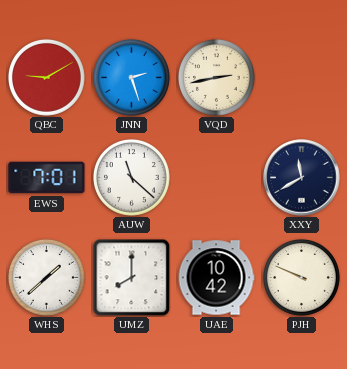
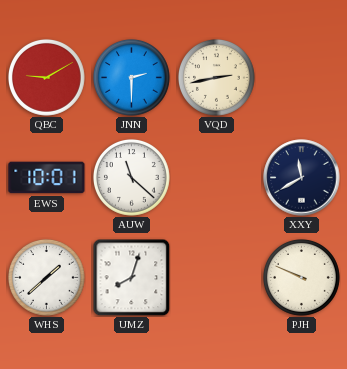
JNN: 2:27 -> 2:30 (131, 77)
EWS: 7:01 -> 10:01 (47, 178)
UMZ: 8:00 -> 8:03 (131, 277)
UAE: 10:42 -> none (216, 278)
